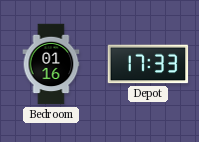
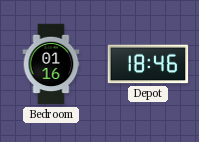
Depot: 17:33 -> 18:46 (148, 64)
